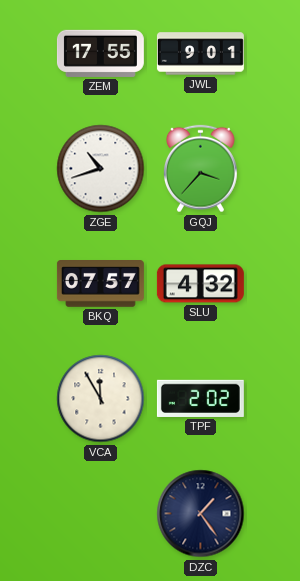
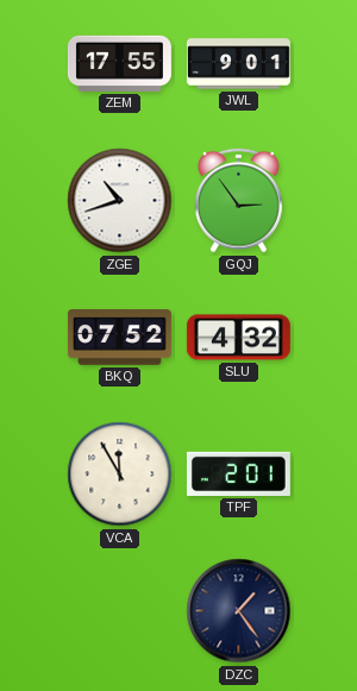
GQJ: 3:37 -> 2:54 (239, 201)
BKQ: 07:57 -> 07:52 (119, 338)
TPF: 2:02 -> 2:01 (238, 473)
